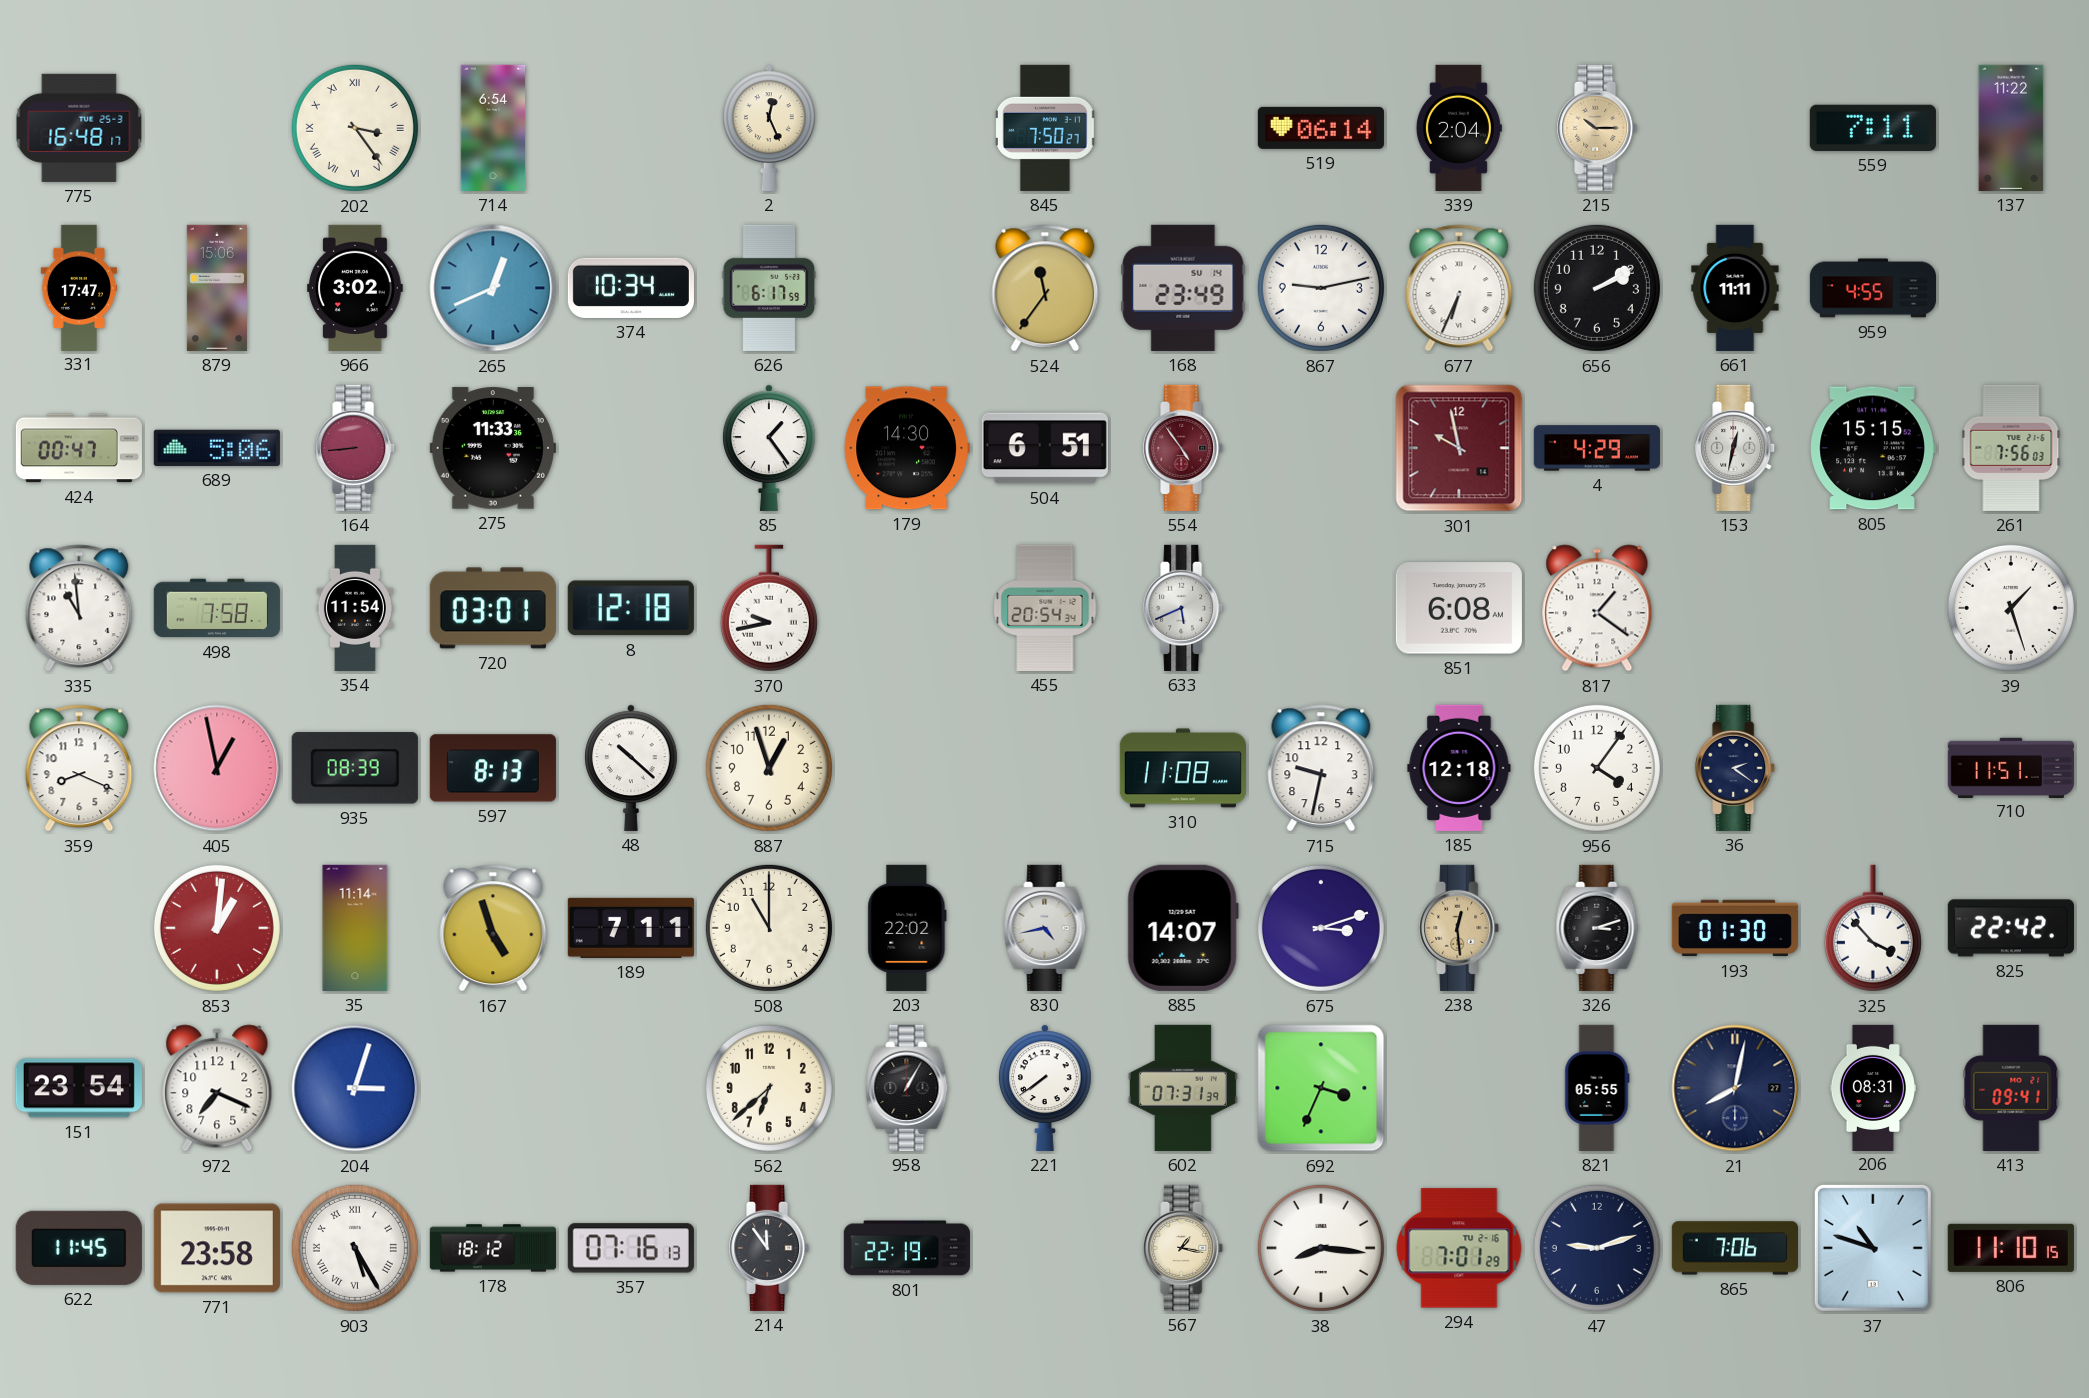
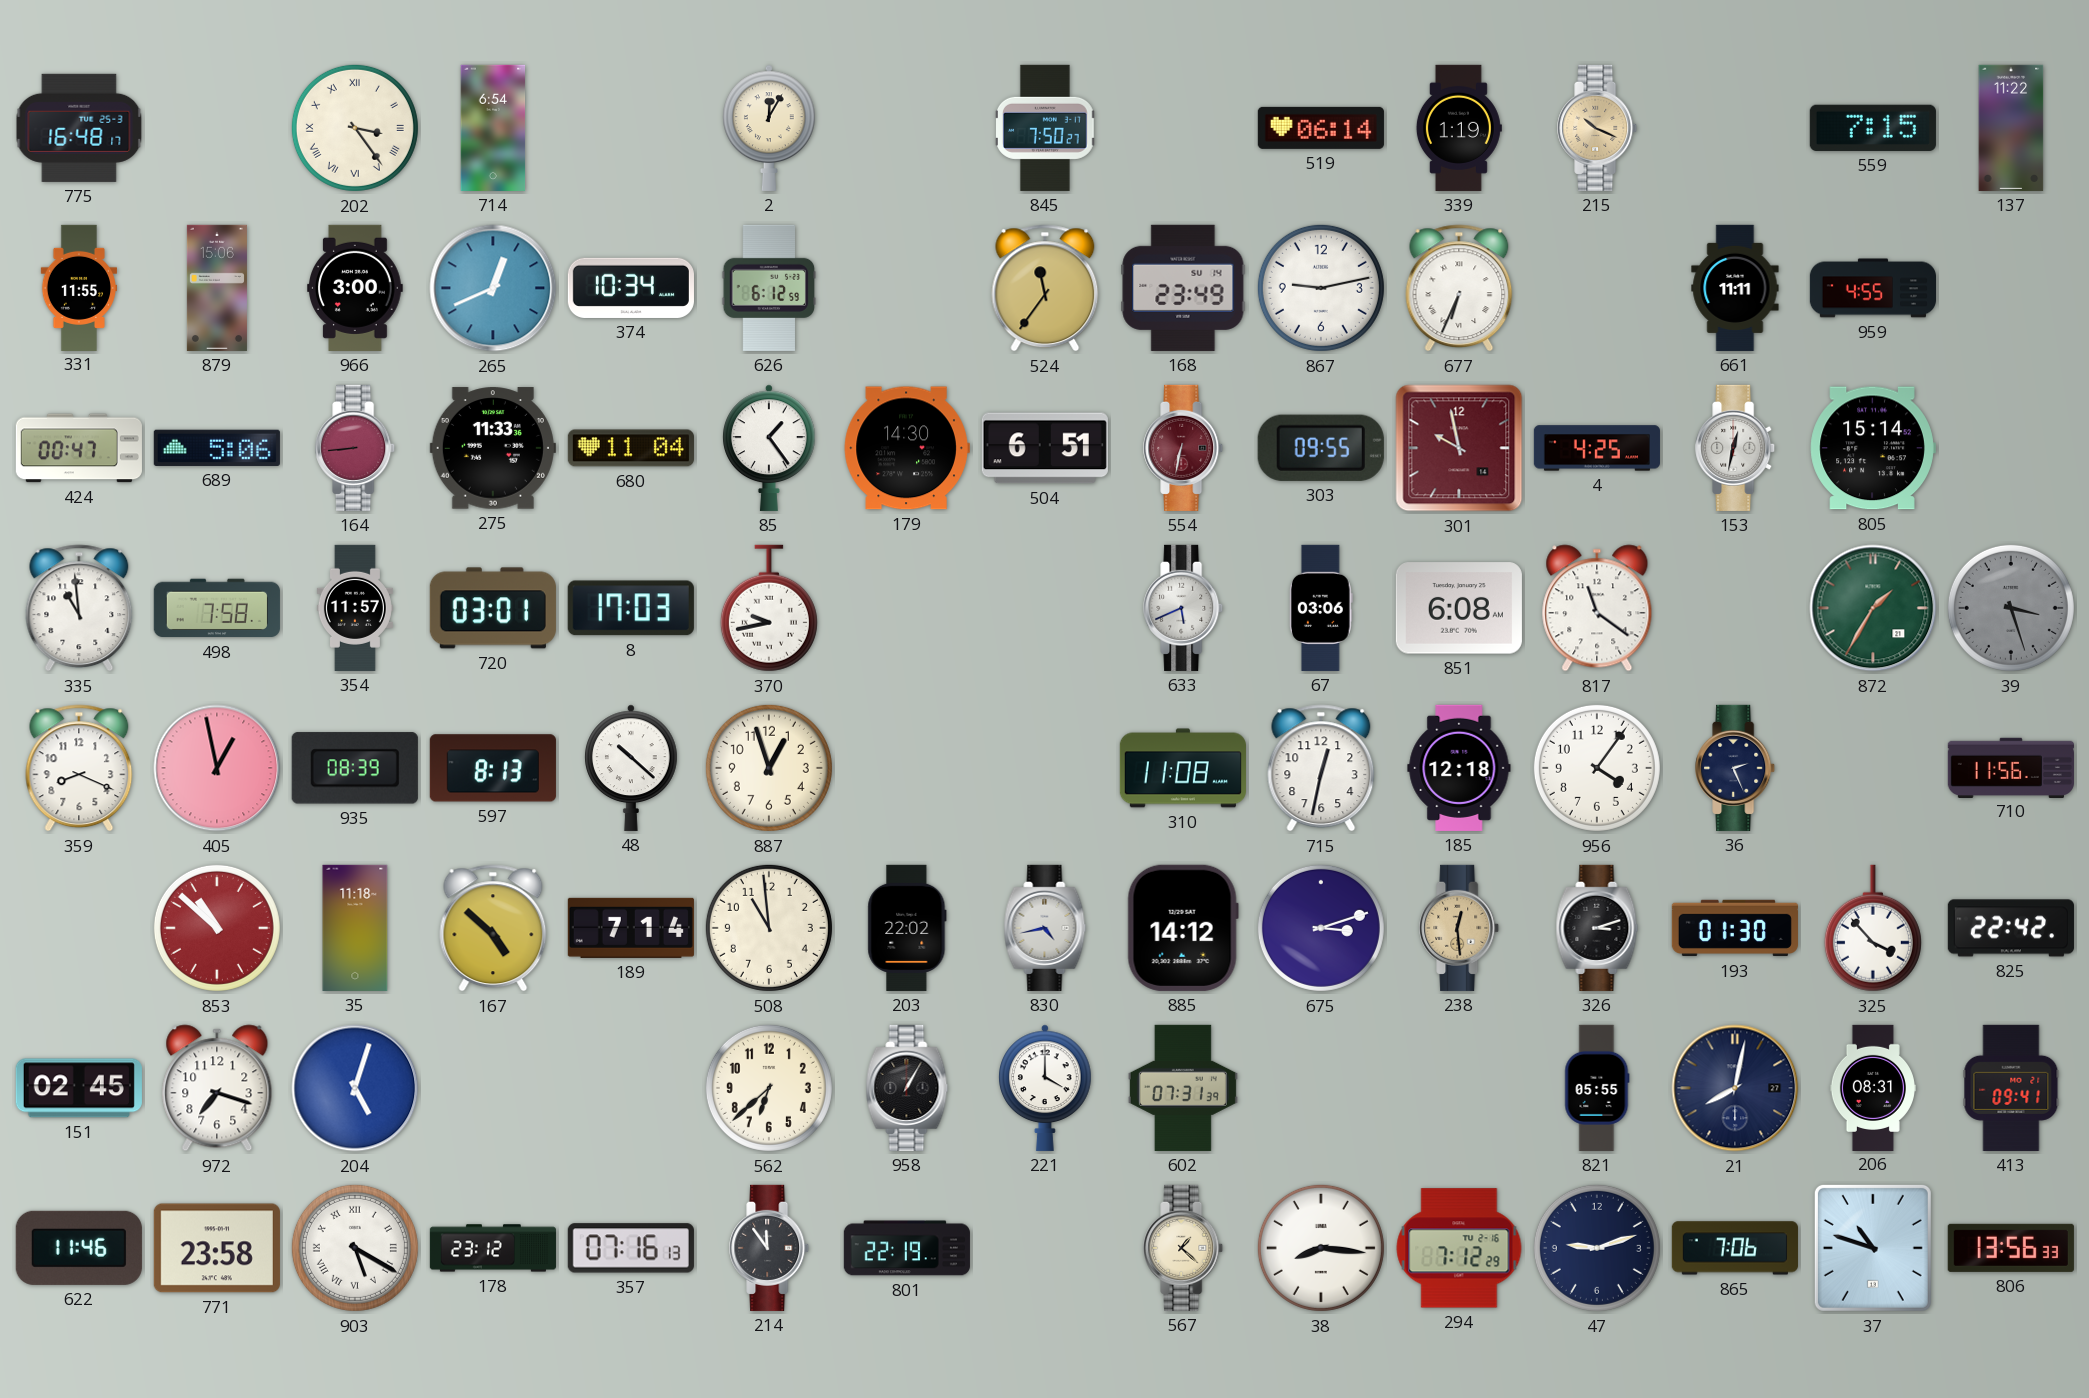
2: 12:26 -> 12:05 (770, 128)
339: 2:04 -> 1:19 (1459, 128)
215: 10:15 -> 10:19 (1598, 128)
559: 7:11 -> 7:15 (1873, 128)
331: 17:47 -> 11:55 (78, 287)
966: 3:02 -> 3:00 (355, 288)
626: 6:17 -> 6:12 (769, 288)
656: 2:10 -> none (1597, 288)
680: none -> 11:04 (631, 448)
554: 4:54 -> 6:32 (1184, 448)
303: none -> 09:55 (1321, 448)
4: 4:29 -> 4:25 (1597, 448)
805: 15:15 -> 15:14 (1873, 448)
261: 7:56 -> none (2011, 448)
354: 11:54 -> 11:57 (355, 608)
8: 12:18 -> 17:03 (631, 608)
455: 20:54 -> none (1045, 608)
67: none -> 03:06 (1321, 608)
817: 1:21 -> 11:21 (1597, 608)
872: none -> 1:35 (1873, 608)
39: 1:27 -> 3:27 (2011, 608)
39 dial: white -> grey (2011, 608)
715: 9:32 -> 12:32 (1321, 768)
36: 2:21 -> 2:26 (1736, 768)
710: 11:51 -> 11:56 (2011, 767)
853: 1:01 -> 10:52 (217, 928)
35: 11:14 -> 11:18 (355, 928)
167: 4:57 -> 4:52 (493, 928)
189: 7:11 -> 7:14 (631, 928)
508: 11:00 -> 10:59 (769, 928)
885: 14:07 -> 14:12 (1183, 928)
151: 23:54 -> 02:45 (79, 1088)
972: 7:19 -> 7:18 (217, 1088)
204: 3:03 -> 5:03 (355, 1088)
221: 7:39 -> 4:00 (1046, 1088)
692: 3:34 -> none (1321, 1088)
622: 11:45 -> 11:46 (79, 1248)
903: 5:25 -> 5:20 (355, 1248)
178: 18:12 -> 23:12 (493, 1248)
567: 1:17 -> 1:22 (1184, 1248)
294: 7:01 -> 7:12 (1459, 1248)
806: 11:10 -> 13:56 (2011, 1248)
